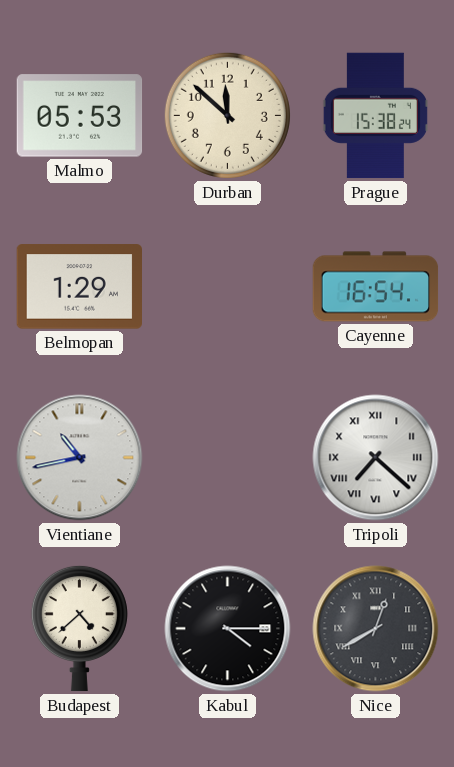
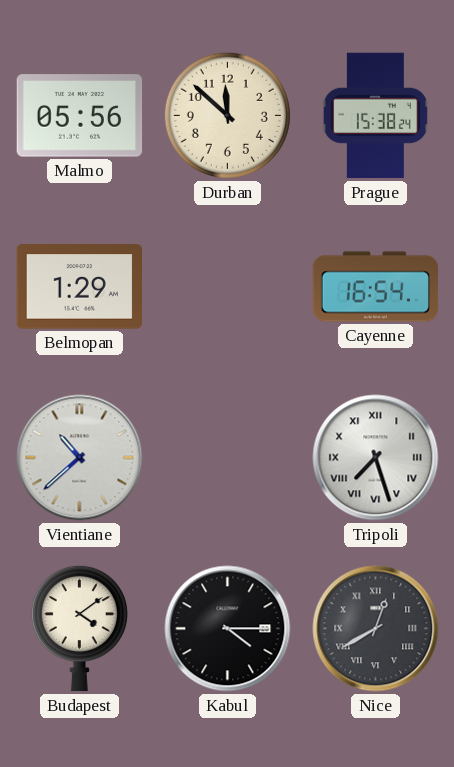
Malmo: 05:53 -> 05:56 (80, 116)
Vientiane: 10:43 -> 10:38 (80, 458)
Tripoli: 7:22 -> 7:27 (376, 458)
Budapest: 4:38 -> 4:09 (79, 628)
